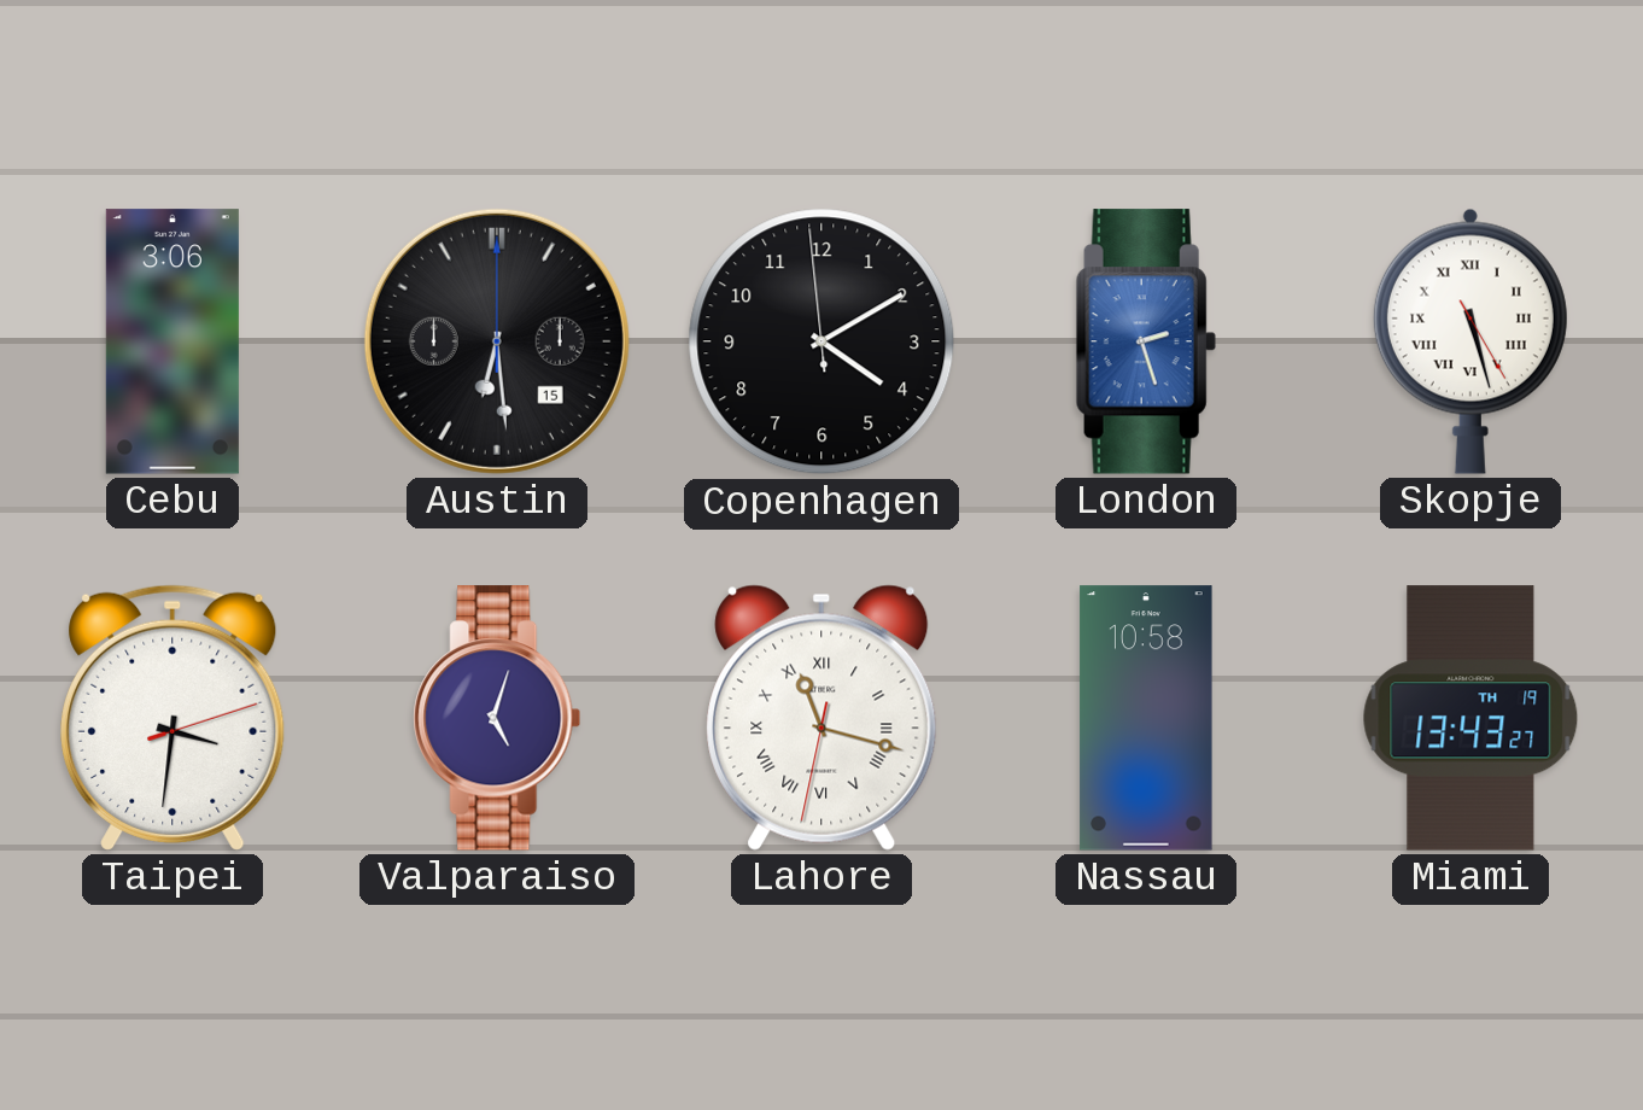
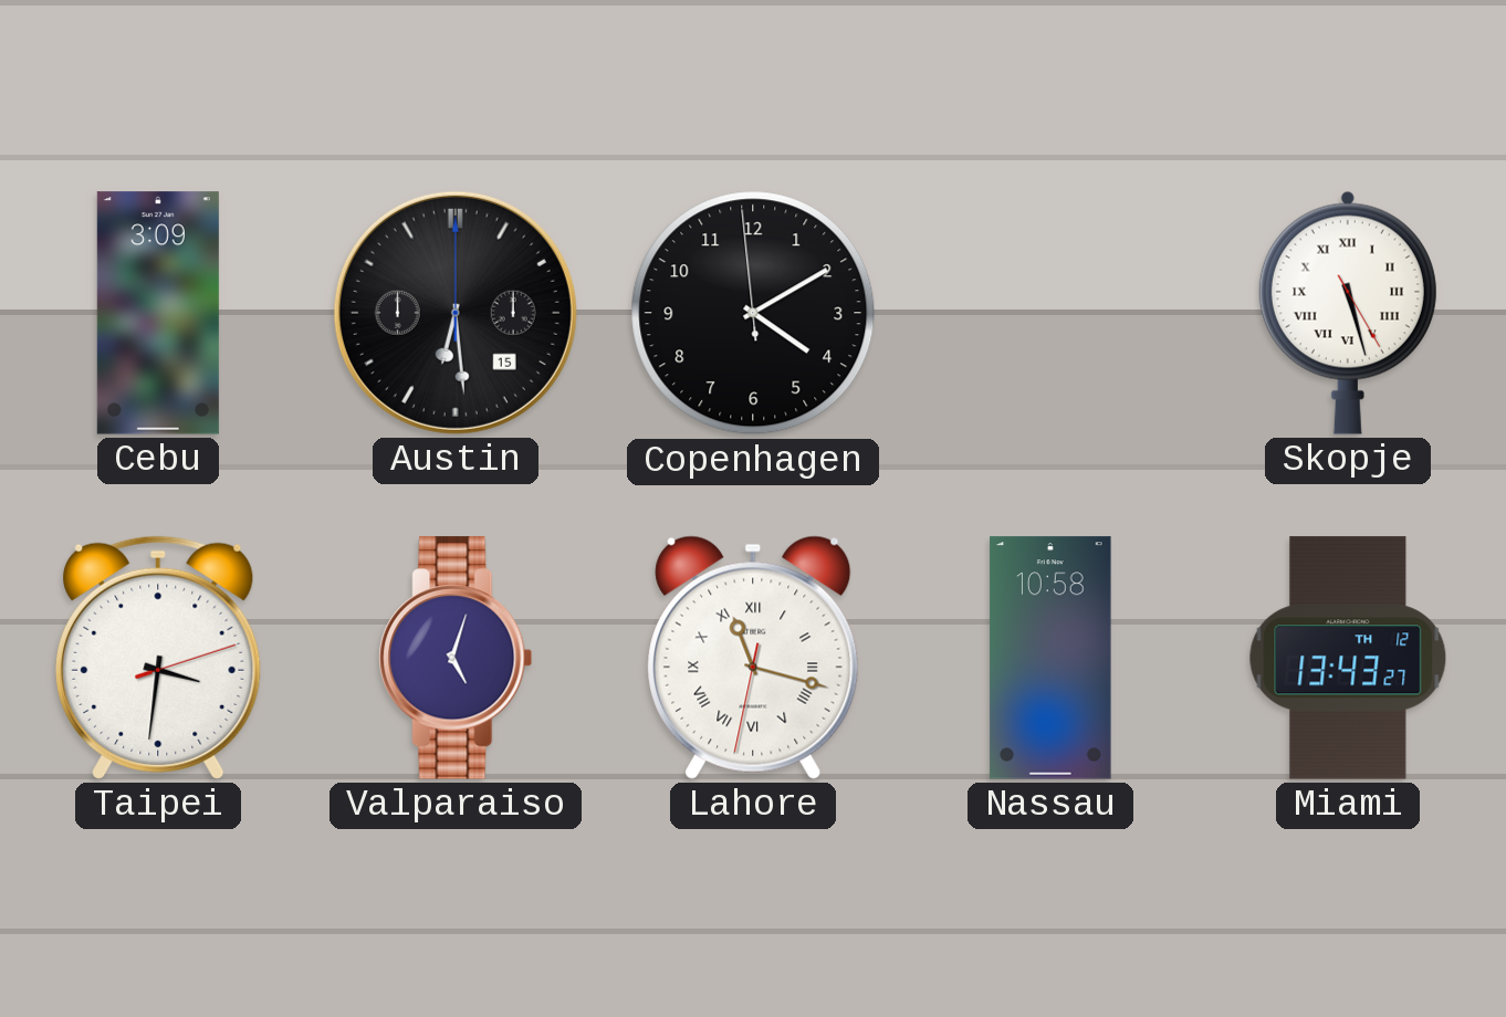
Cebu: 3:06 -> 3:09 (158, 313)
London: 2:27 -> none (1146, 341)
Miami date: TH 19 -> TH 12 (1348, 658)
